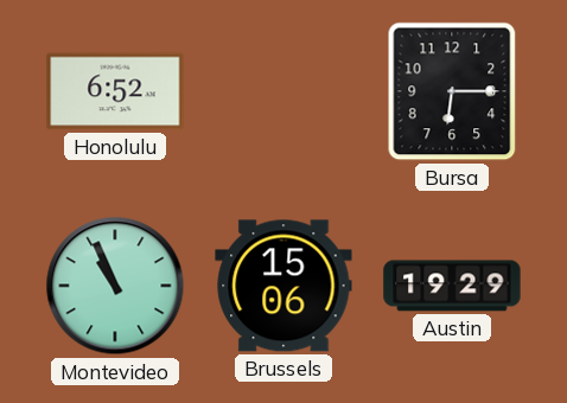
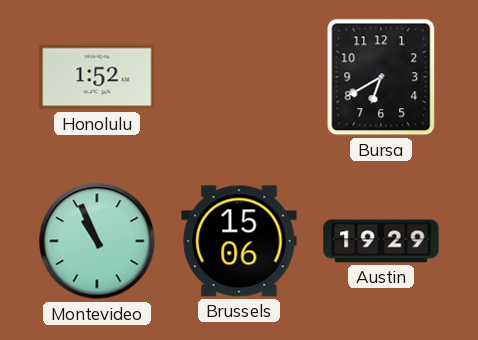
Honolulu: 6:52 -> 1:52 (97, 77)
Bursa: 6:15 -> 6:40 (381, 77)
